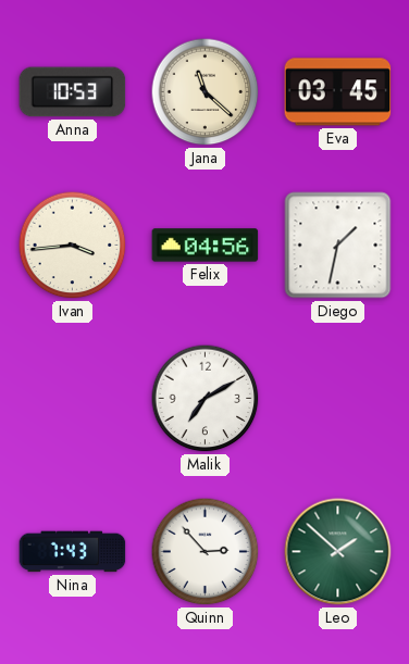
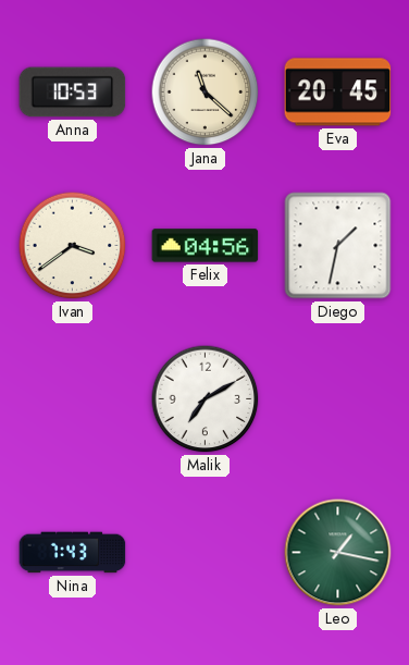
Eva: 03:45 -> 20:45 (338, 93)
Ivan: 3:44 -> 3:39 (73, 246)
Quinn: 2:53 -> none (206, 552)
Leo: 1:52 -> 1:17 (338, 553)
